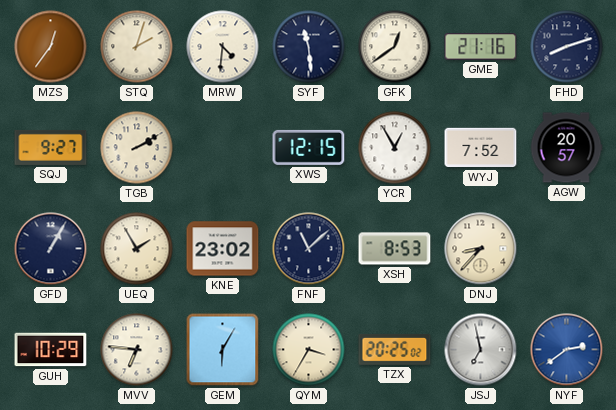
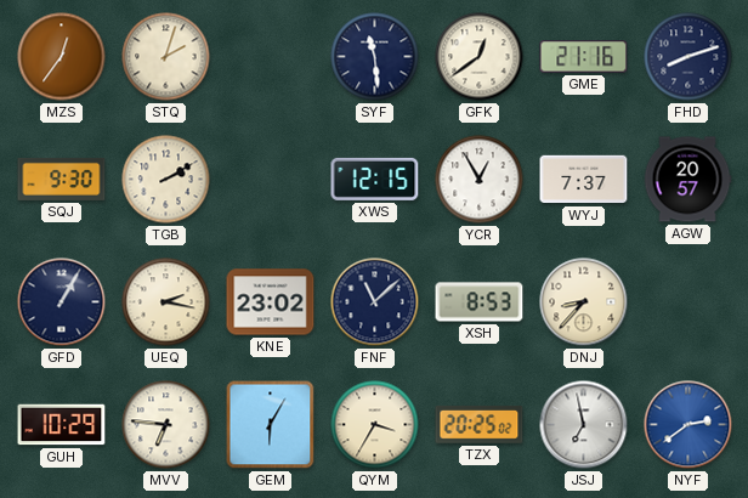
MRW: 4:31 -> none (223, 47)
SQJ: 9:27 -> 9:30 (62, 179)
WYJ: 7:52 -> 7:37 (584, 180)
UEQ: 1:55 -> 2:17 (166, 302)
